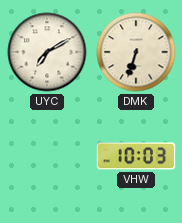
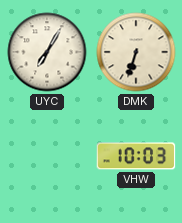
UYC: 7:10 -> 7:05 (47, 52)
